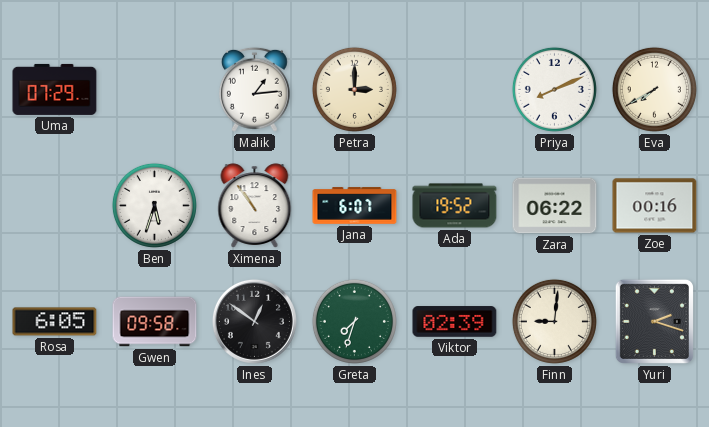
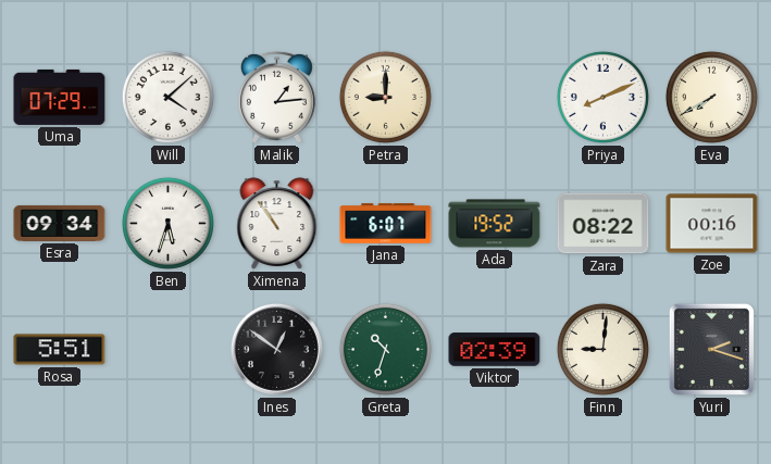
Will: none -> 4:08 (167, 97)
Petra: 3:00 -> 9:00 (385, 97)
Esra: none -> 09:34 (60, 223)
Zara: 06:22 -> 08:22 (604, 224)
Rosa: 6:05 -> 5:51 (60, 350)
Gwen: 09:58 -> none (155, 322)
Greta: 7:33 -> 10:33 (385, 349)
